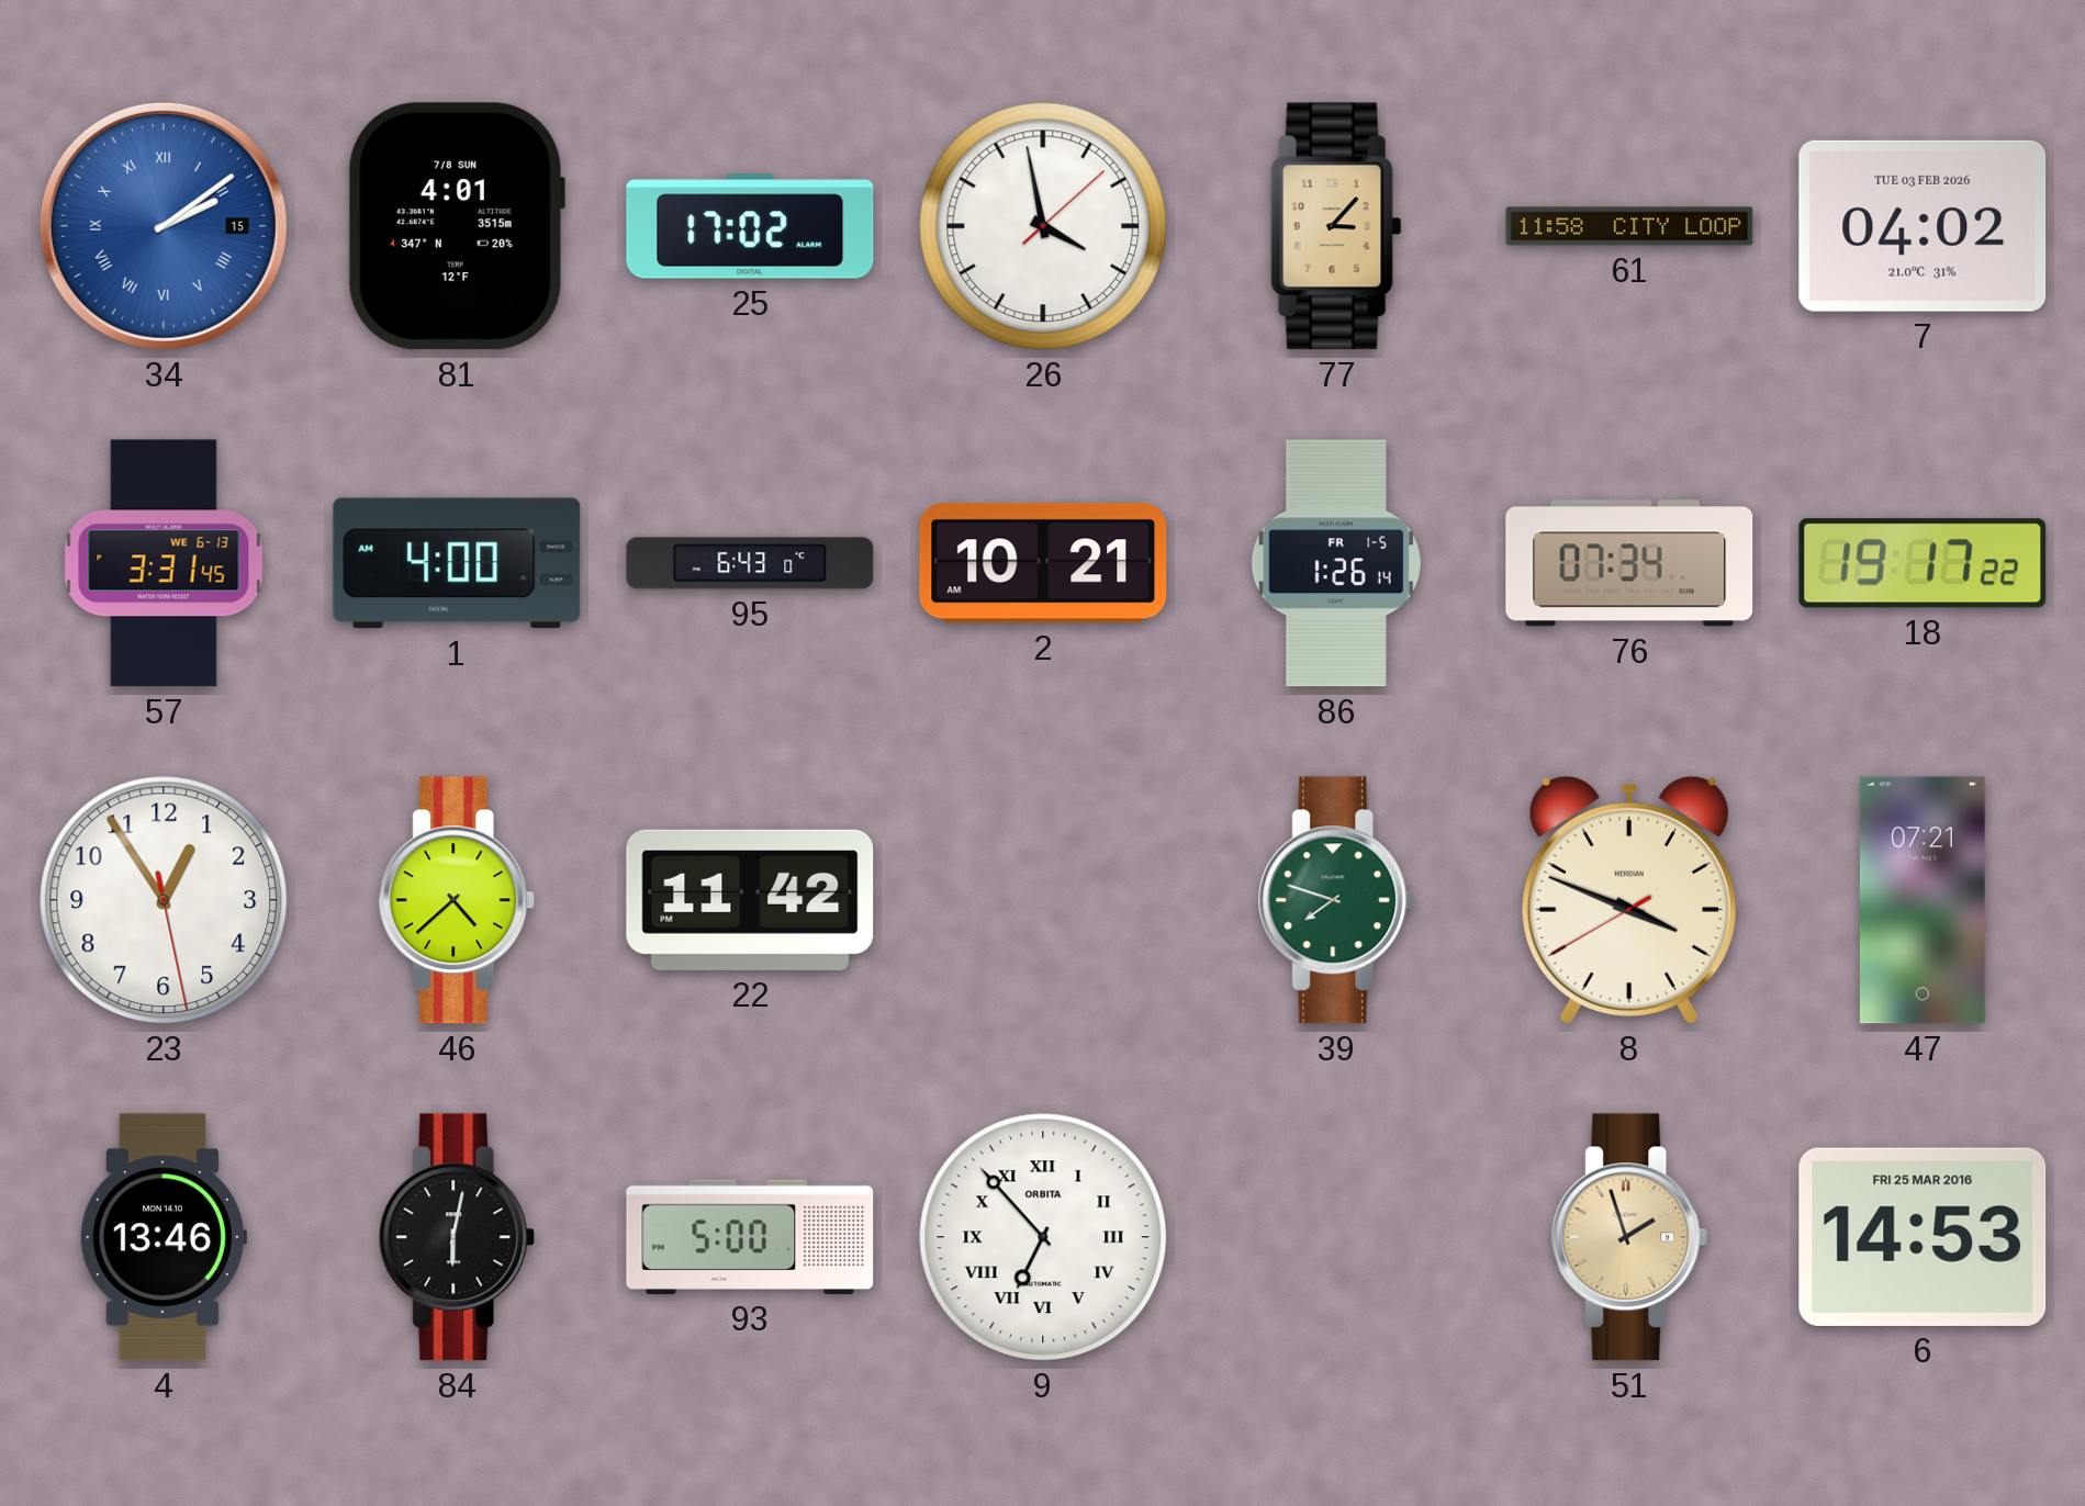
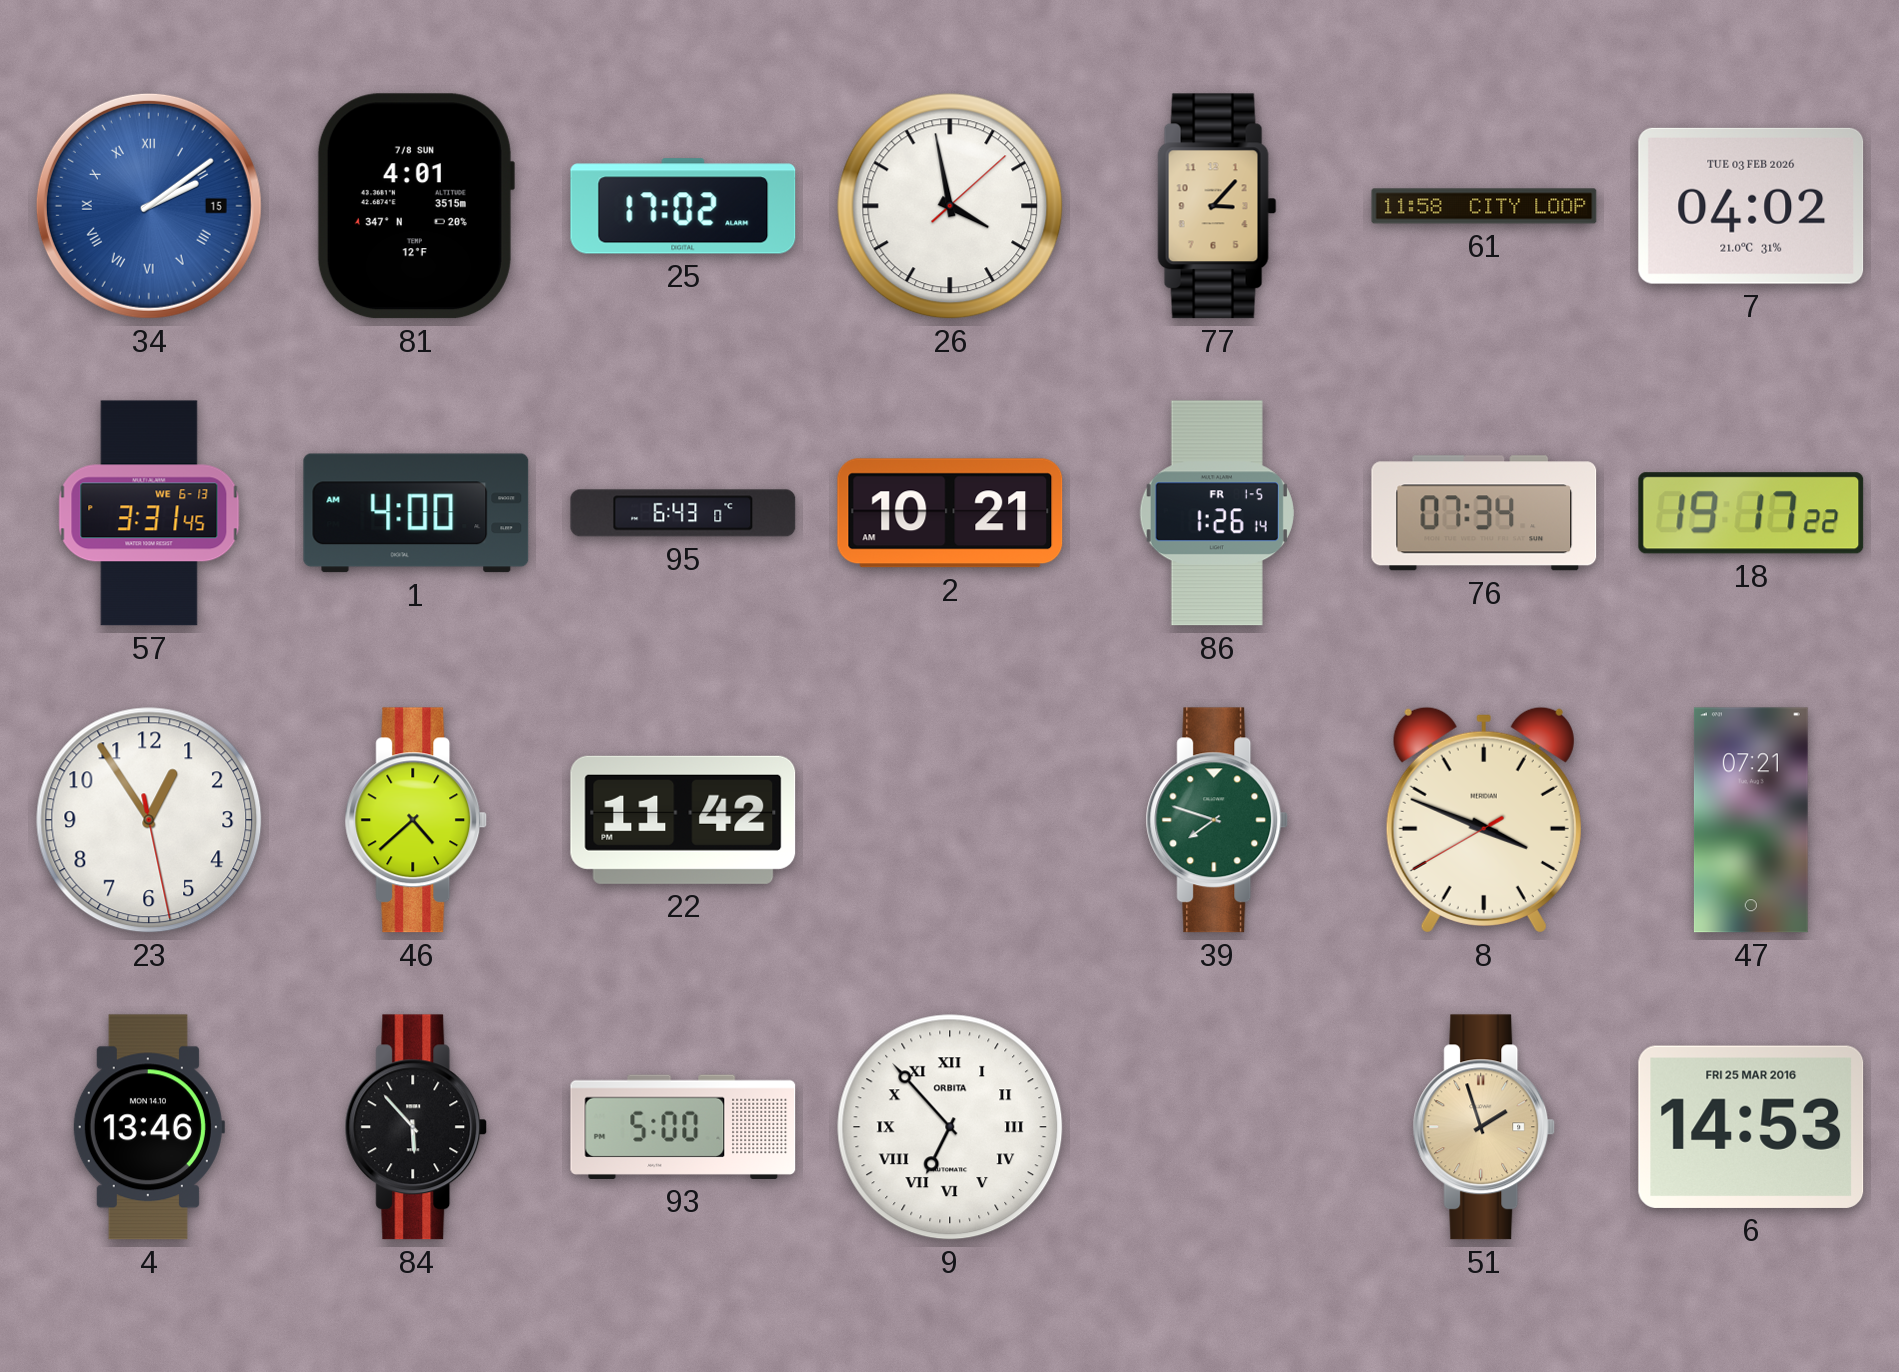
84: 6:02 -> 5:53 (416, 1127)
